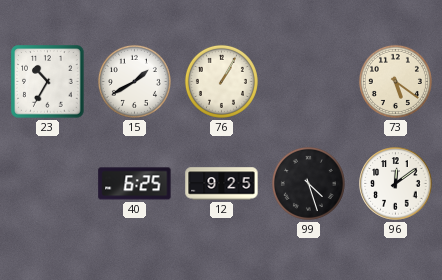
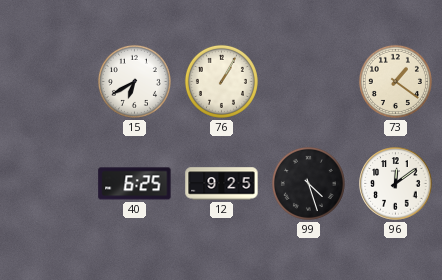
23: 10:35 -> none (48, 82)
15: 1:40 -> 6:40 (134, 81)
73: 5:21 -> 1:21 (395, 81)
